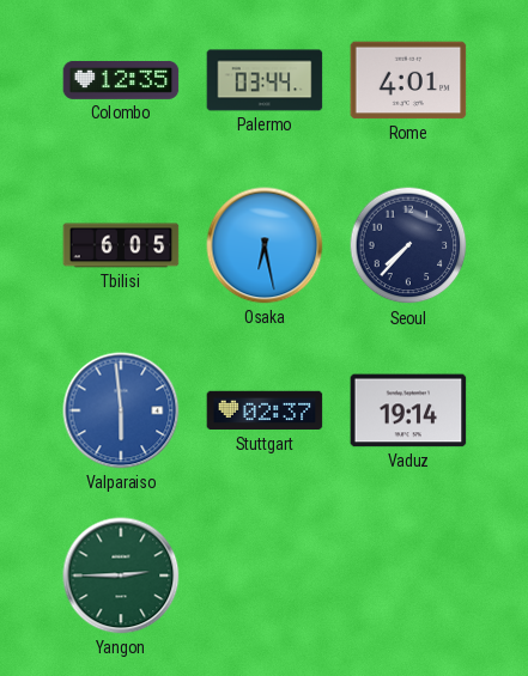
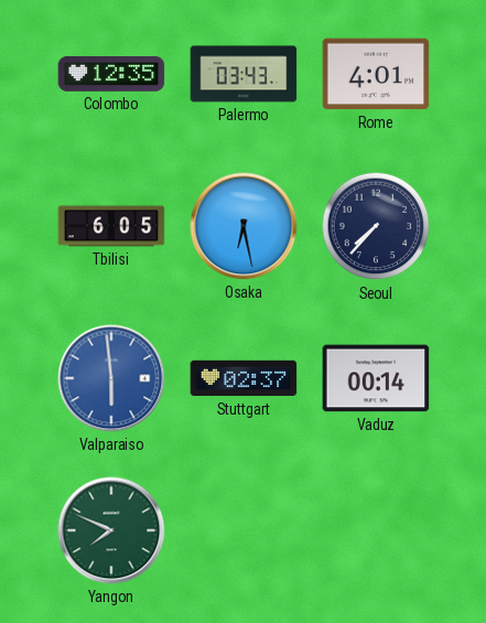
Palermo: 03:44 -> 03:43 (244, 74)
Vaduz: 19:14 -> 00:14 (376, 378)
Yangon: 2:45 -> 7:49 (111, 530)
